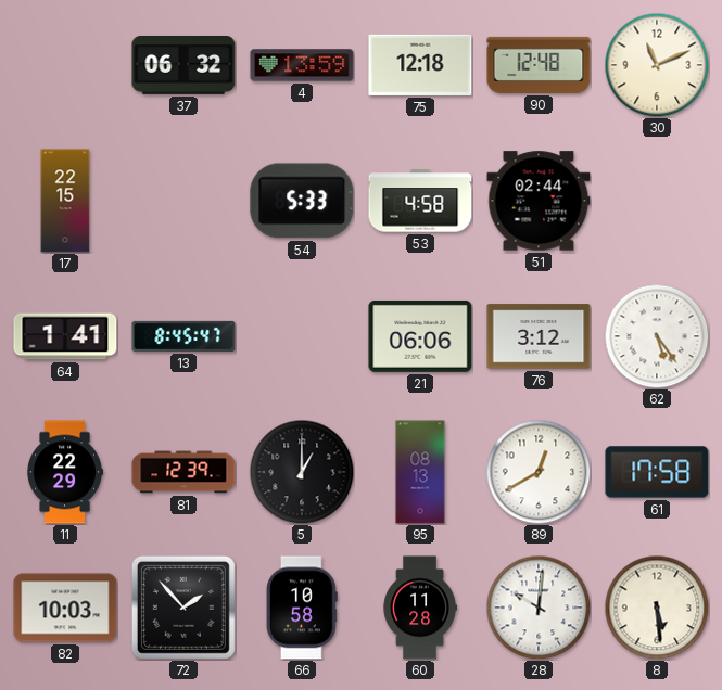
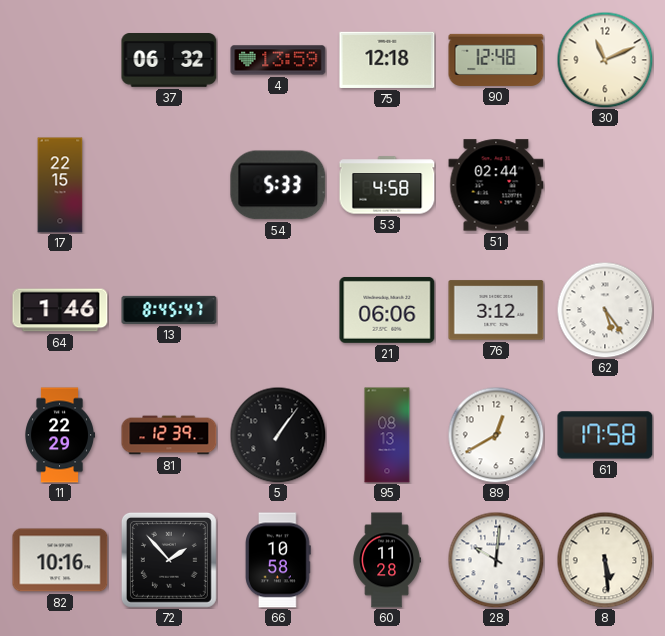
64: 1:41 -> 1:46 (60, 310)
5: 1:00 -> 1:06 (278, 435)
82: 10:03 -> 10:16 (60, 560)
